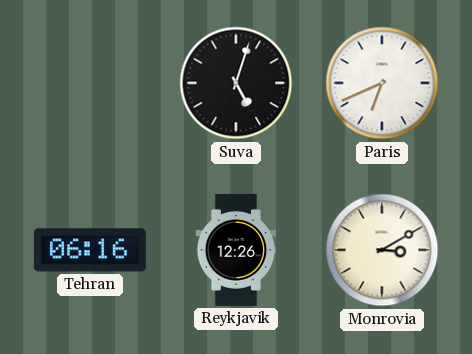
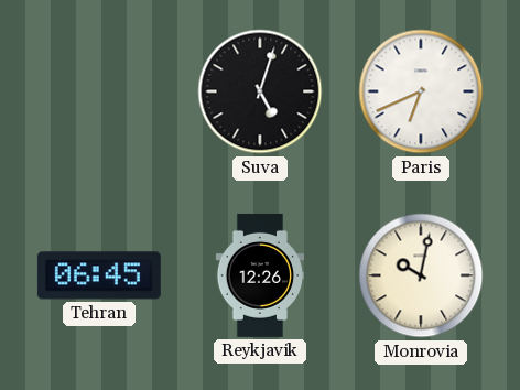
Tehran: 06:16 -> 06:45 (99, 275)
Monrovia: 3:10 -> 10:02 (421, 275)
